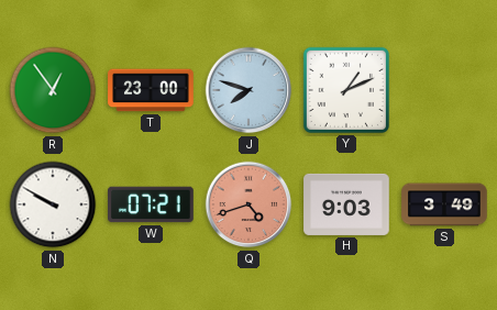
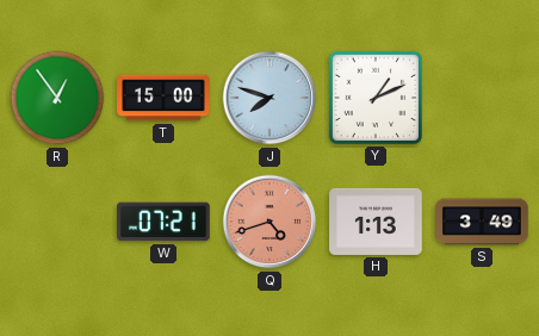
T: 23:00 -> 15:00 (163, 98)
N: 9:50 -> none (53, 204)
H: 9:03 -> 1:13 (376, 222)
